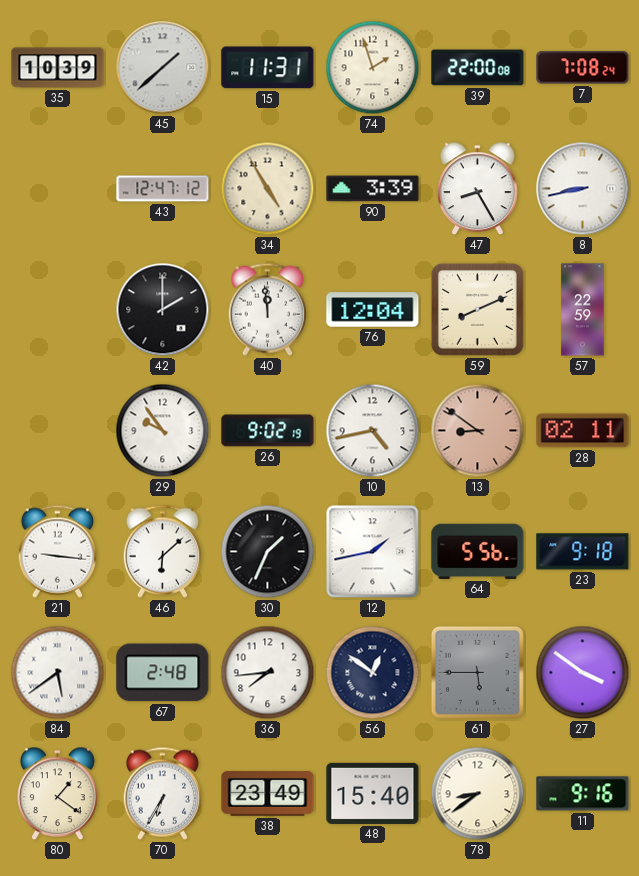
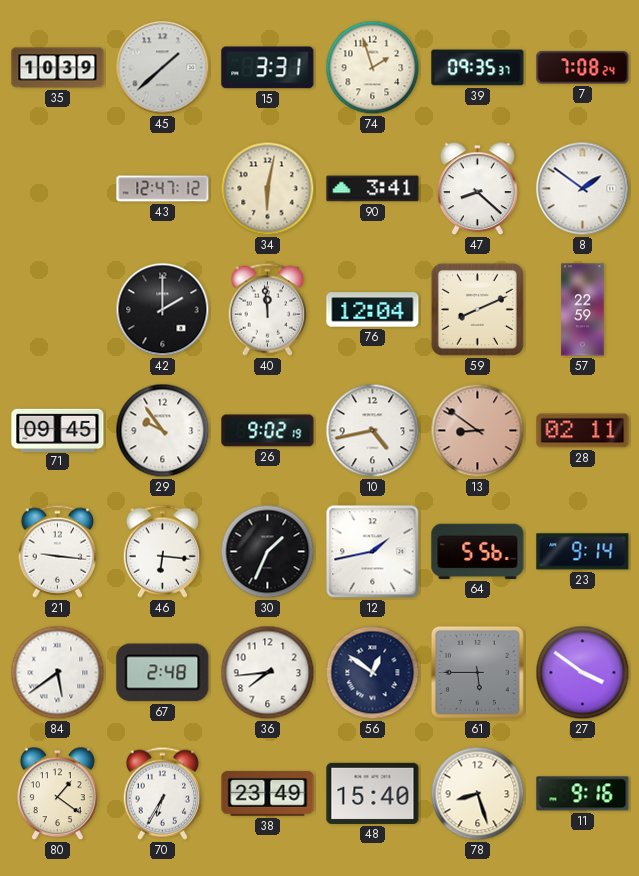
15: 11:31 -> 3:31 (268, 68)
39: 22:00 -> 09:35 (478, 68)
34: 4:55 -> 6:02 (268, 189)
90: 3:39 -> 3:41 (373, 189)
47: 8:25 -> 8:22 (478, 189)
8: 8:43 -> 1:51 (583, 189)
71: none -> 09:45 (58, 430)
46: 6:08 -> 6:16 (162, 551)
23: 9:18 -> 9:14 (583, 552)
78: 8:39 -> 8:27 (478, 794)
